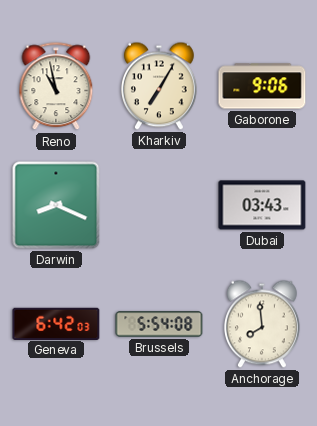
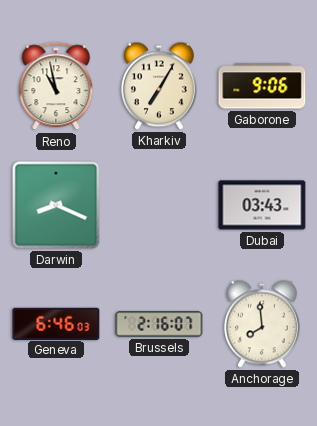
Geneva: 6:42 -> 6:46 (56, 323)
Brussels: 5:54 -> 2:16 (159, 324)
